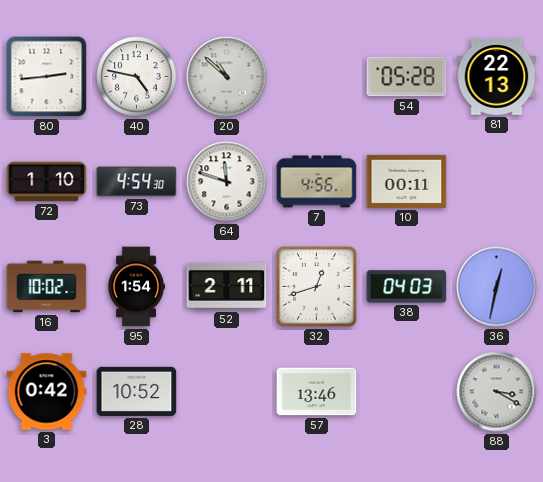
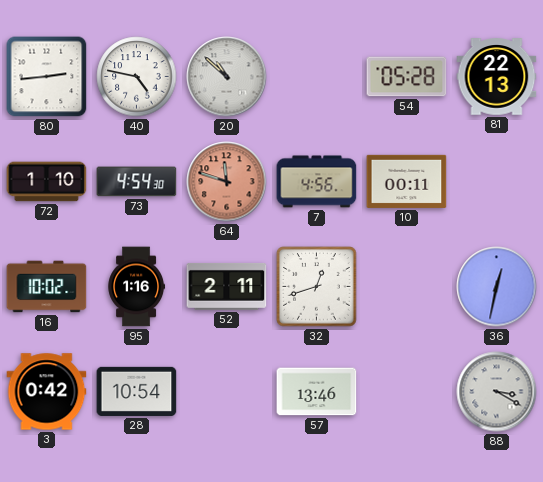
64 dial: white -> salmon (227, 182)
95: 1:54 -> 1:16 (137, 287)
38: 04:03 -> none (407, 287)
28: 10:52 -> 10:54 (137, 391)
